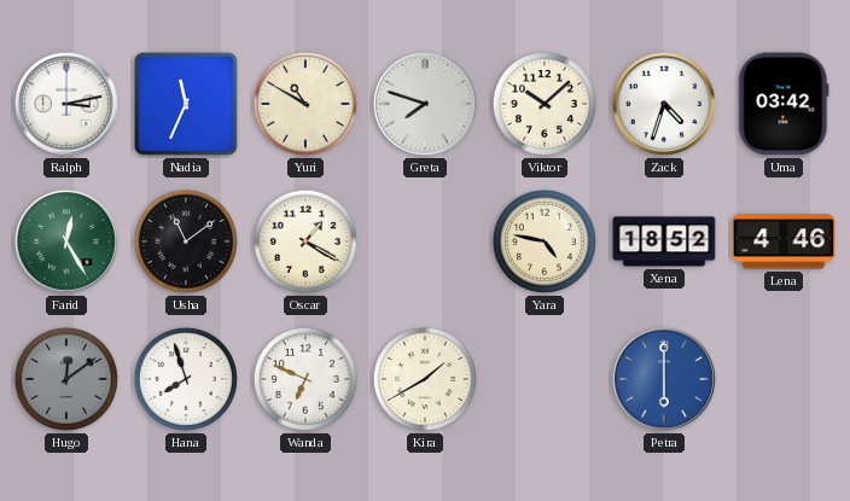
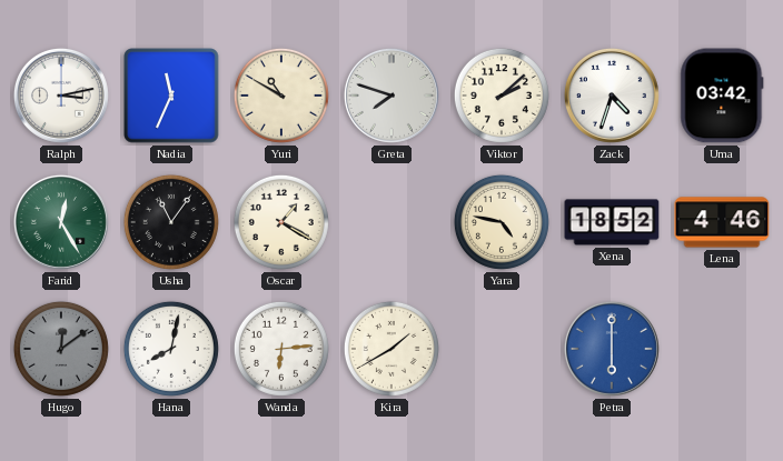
Viktor: 10:08 -> 2:08 (502, 96)
Usha: 11:09 -> 11:06 (171, 222)
Hana: 7:57 -> 8:02 (171, 349)
Wanda: 6:49 -> 6:14 (281, 349)
